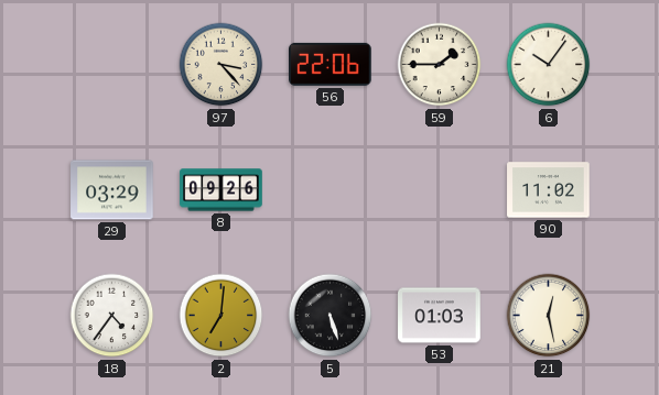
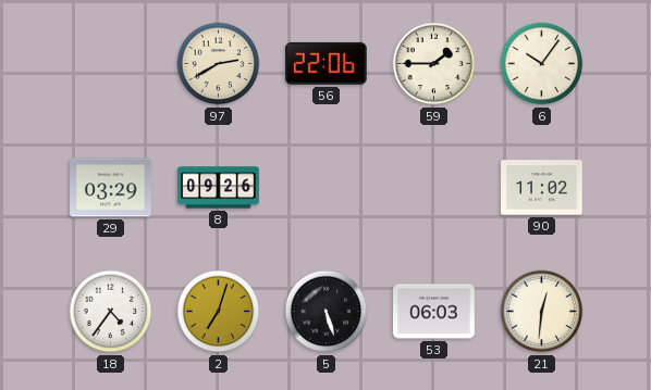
97: 3:23 -> 2:40 (219, 64)
2: 7:01 -> 7:03 (219, 312)
53: 01:03 -> 06:03 (434, 312)
21: 12:28 -> 12:31 (542, 312)
